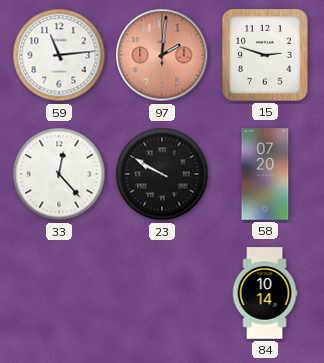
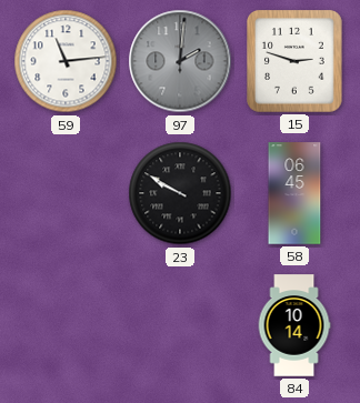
97 dial: salmon -> grey (180, 61)
33: 12:23 -> none (59, 174)
58: 07:20 -> 06:45 (294, 193)
